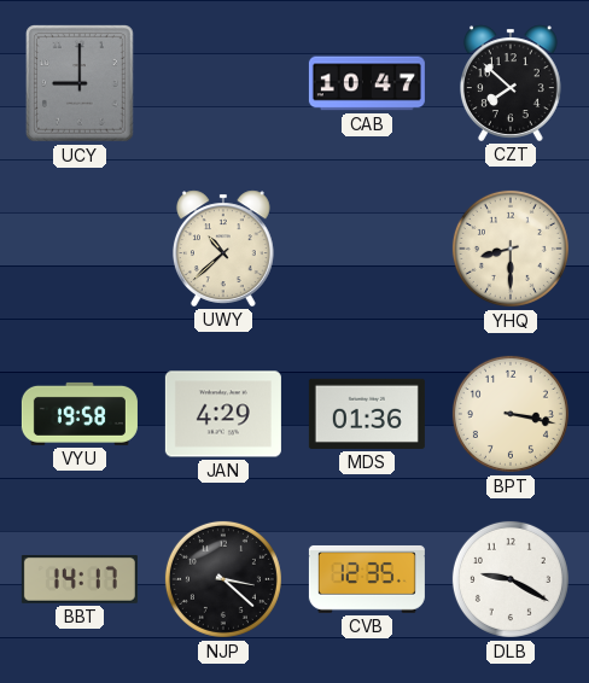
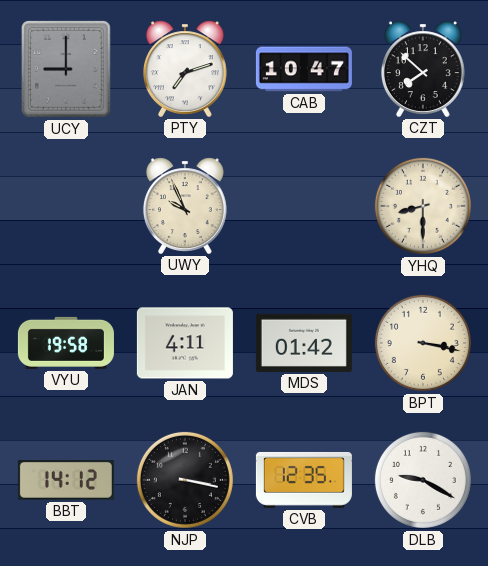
PTY: none -> 7:12 (185, 69)
UWY: 10:38 -> 9:56 (185, 206)
JAN: 4:29 -> 4:11 (185, 343)
MDS: 01:36 -> 01:42 (304, 343)
BBT: 14:17 -> 14:12 (66, 480)
NJP: 3:22 -> 3:17 (185, 480)
